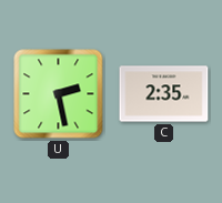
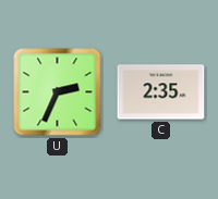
U: 2:28 -> 2:34 (58, 92)
